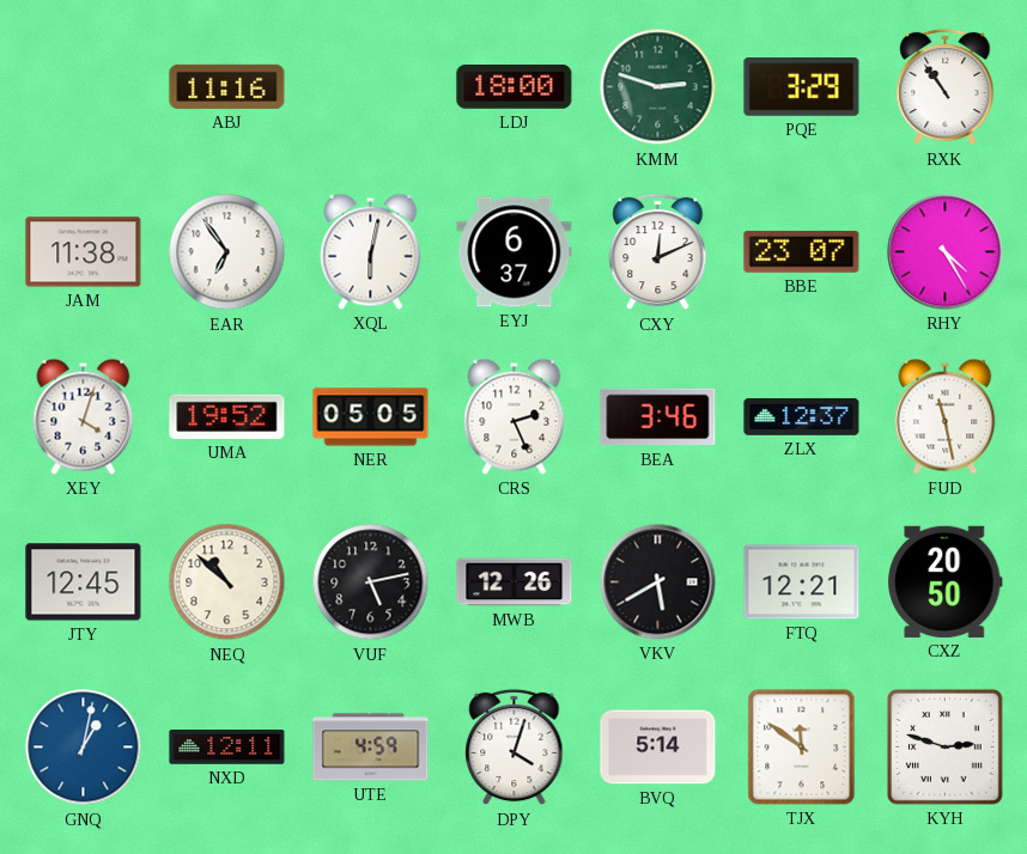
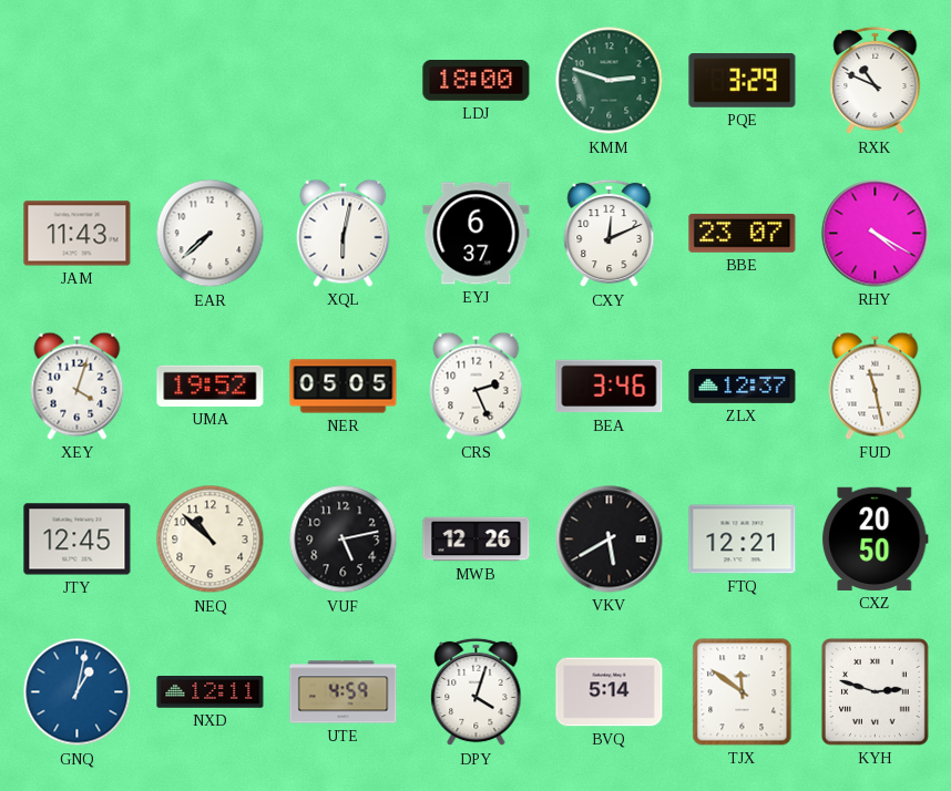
ABJ: 11:16 -> none (227, 86)
RXK: 10:54 -> 10:49 (876, 81)
JAM: 11:38 -> 11:43 (78, 234)
EAR: 6:54 -> 7:38 (211, 234)
RHY: 4:25 -> 4:20 (876, 234)
